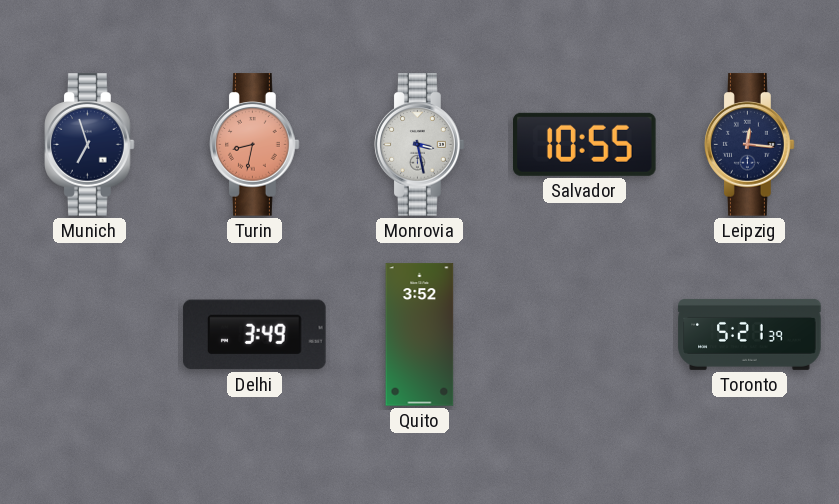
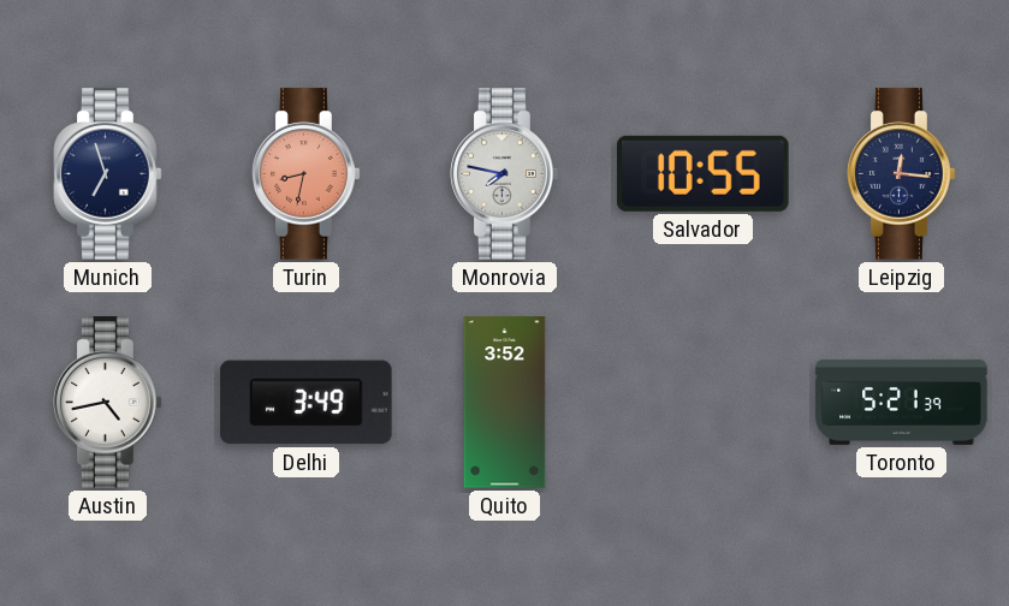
Monrovia: 3:28 -> 7:47 (505, 174)
Austin: none -> 4:43 (108, 403)
